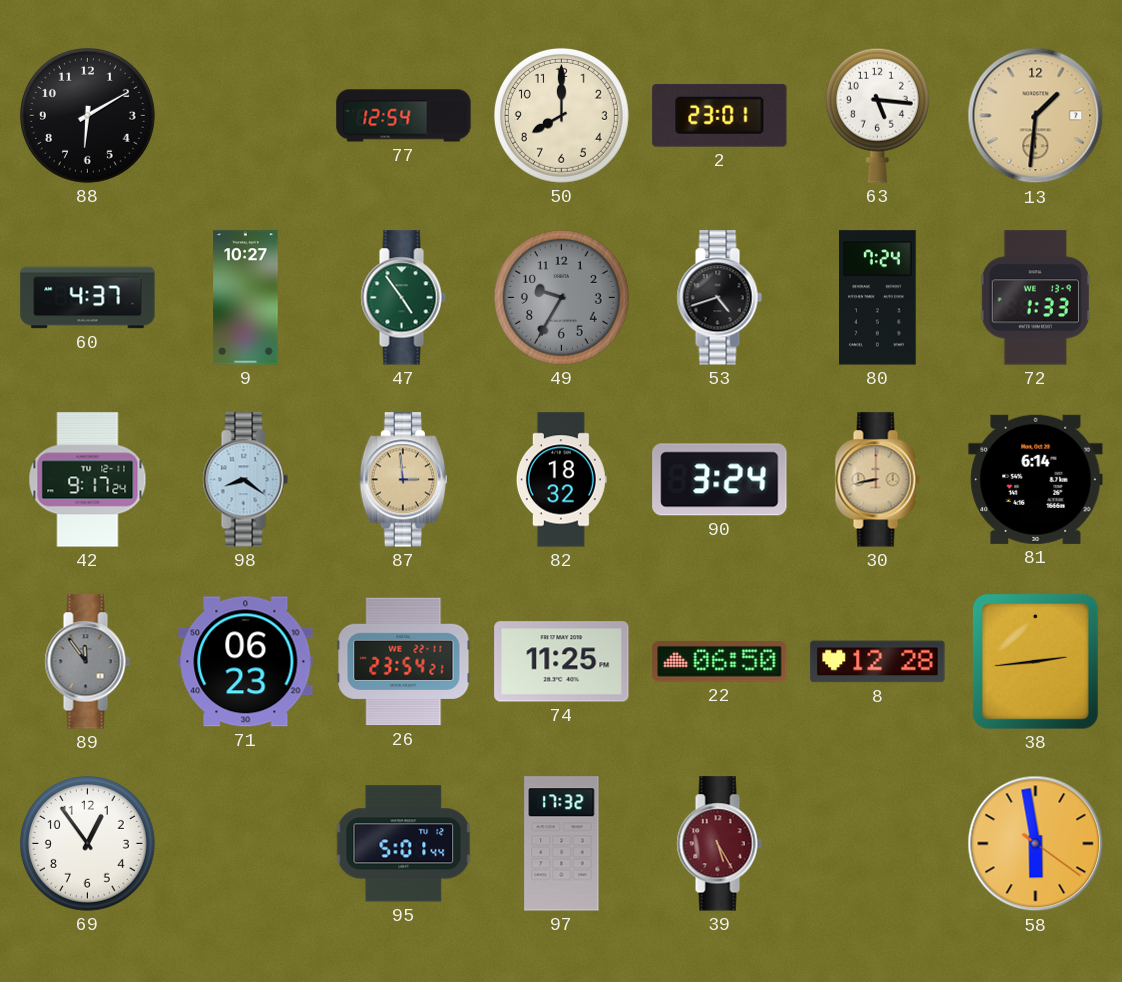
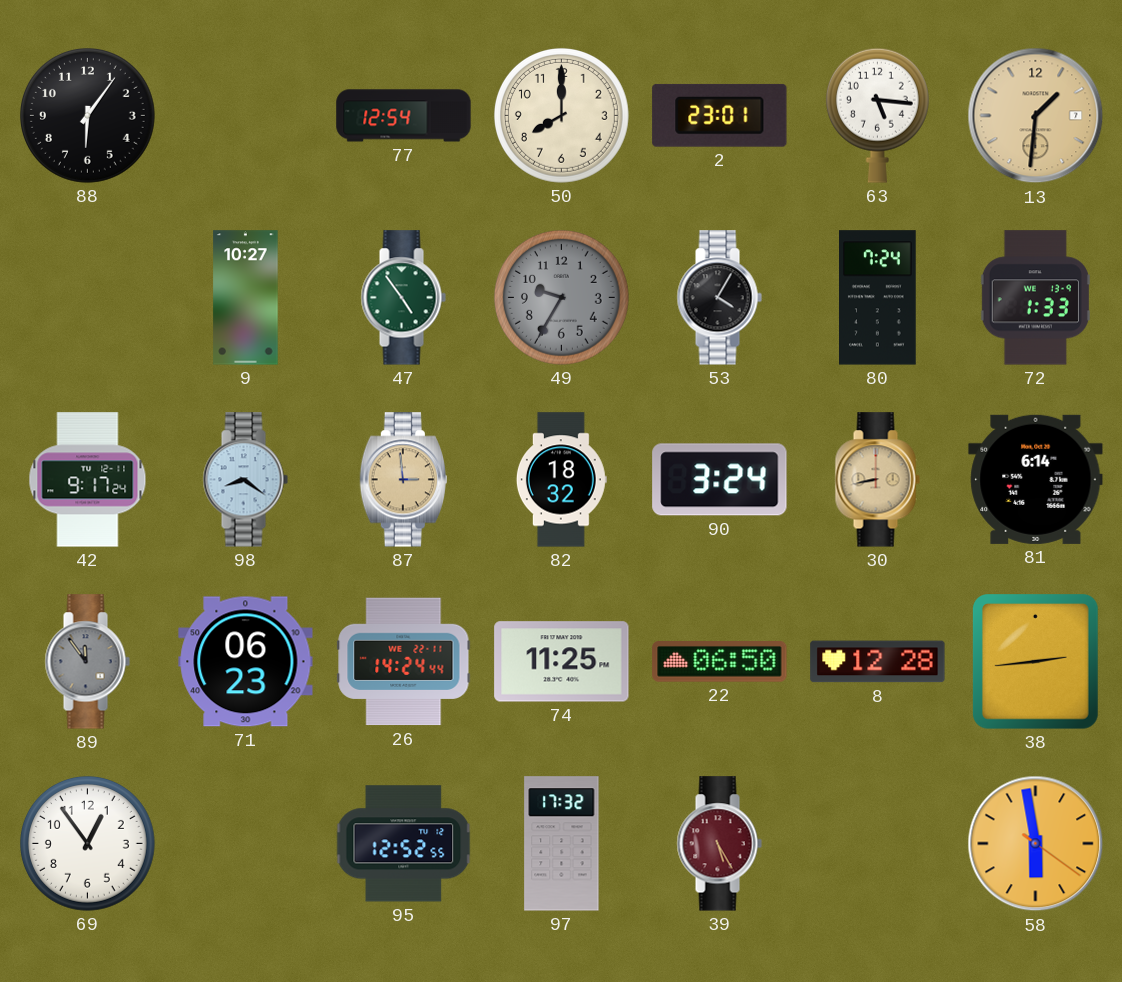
88: 6:10 -> 6:06 (87, 115)
60: 4:37 -> none (88, 298)
53: 4:42 -> 4:05 (719, 298)
26: 23:54 -> 14:24 (404, 662)
95: 5:01 -> 12:52 (404, 844)
